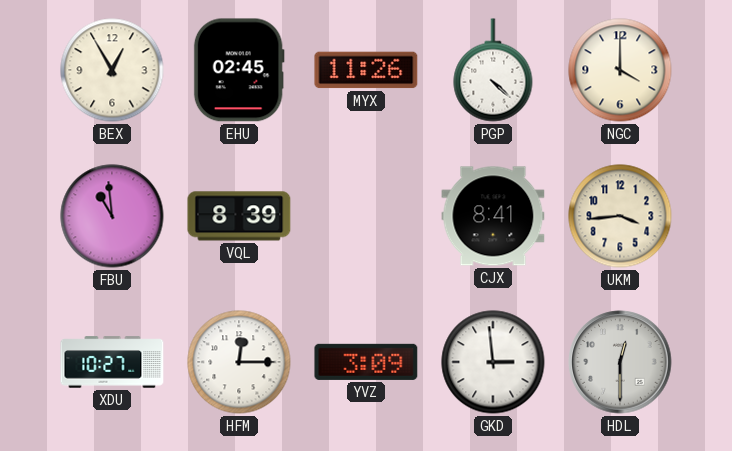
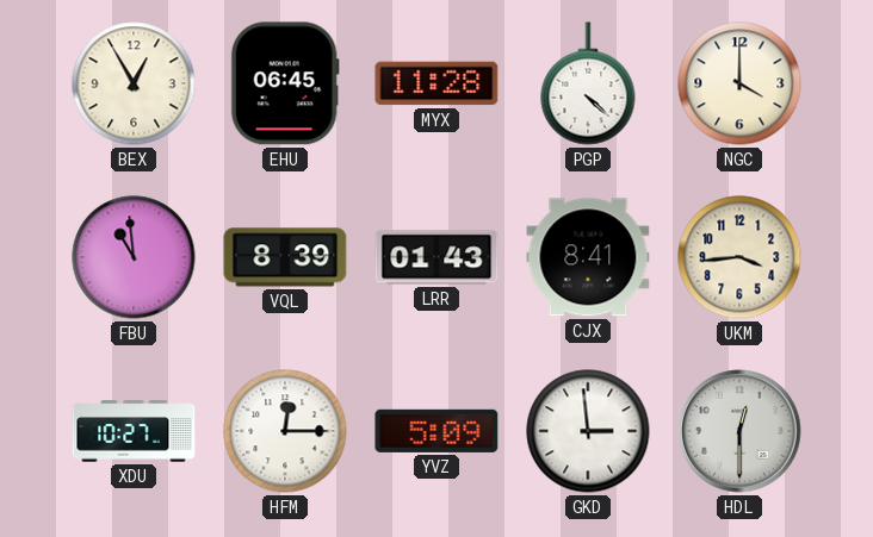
EHU: 02:45 -> 06:45 (285, 83)
MYX: 11:26 -> 11:28 (436, 83)
LRR: none -> 01:43 (436, 257)
YVZ: 3:09 -> 5:09 (436, 431)
